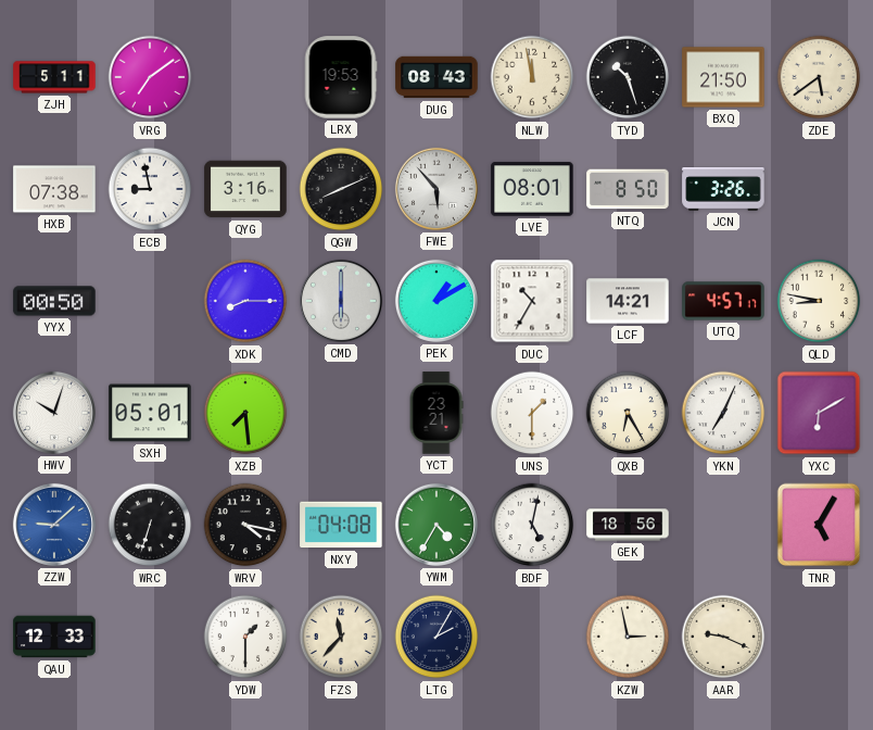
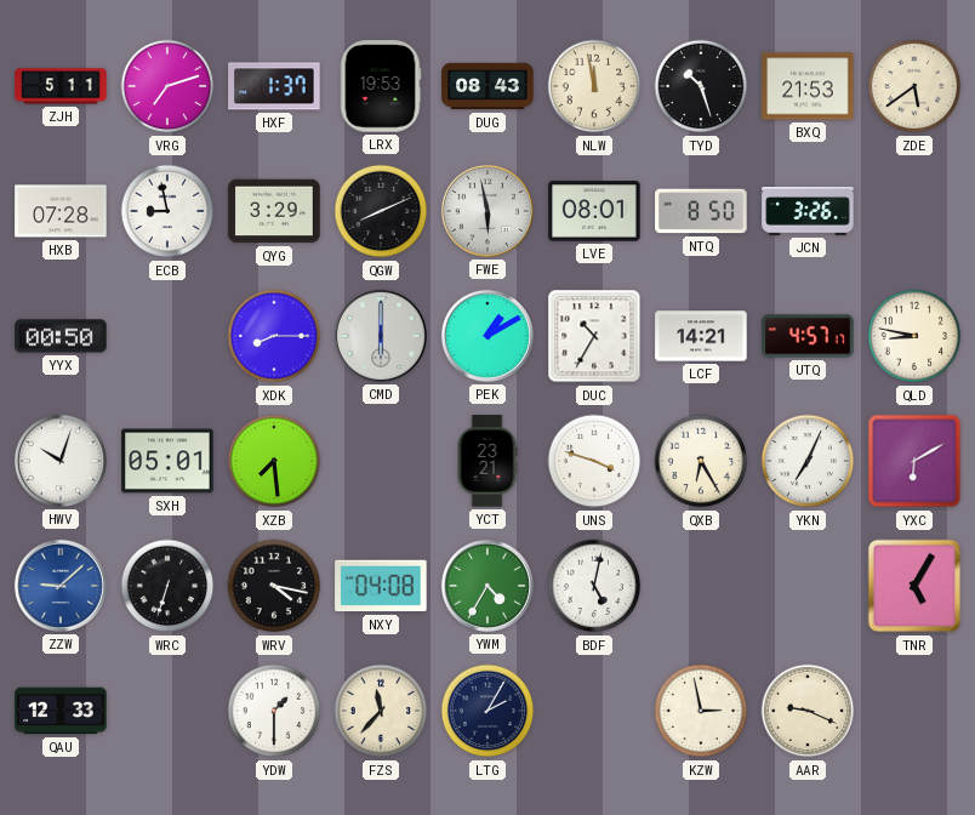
VRG: 7:09 -> 7:12 (167, 86)
HXF: none -> 1:37 (274, 86)
BXQ: 21:50 -> 21:53 (808, 86)
HXB: 07:38 -> 07:28 (61, 211)
QYG: 3:16 -> 3:29 (274, 211)
FWE: 5:53 -> 5:58 (487, 211)
UNS: 1:30 -> 3:48 (594, 461)
GEK: 18:56 -> none (628, 525)
